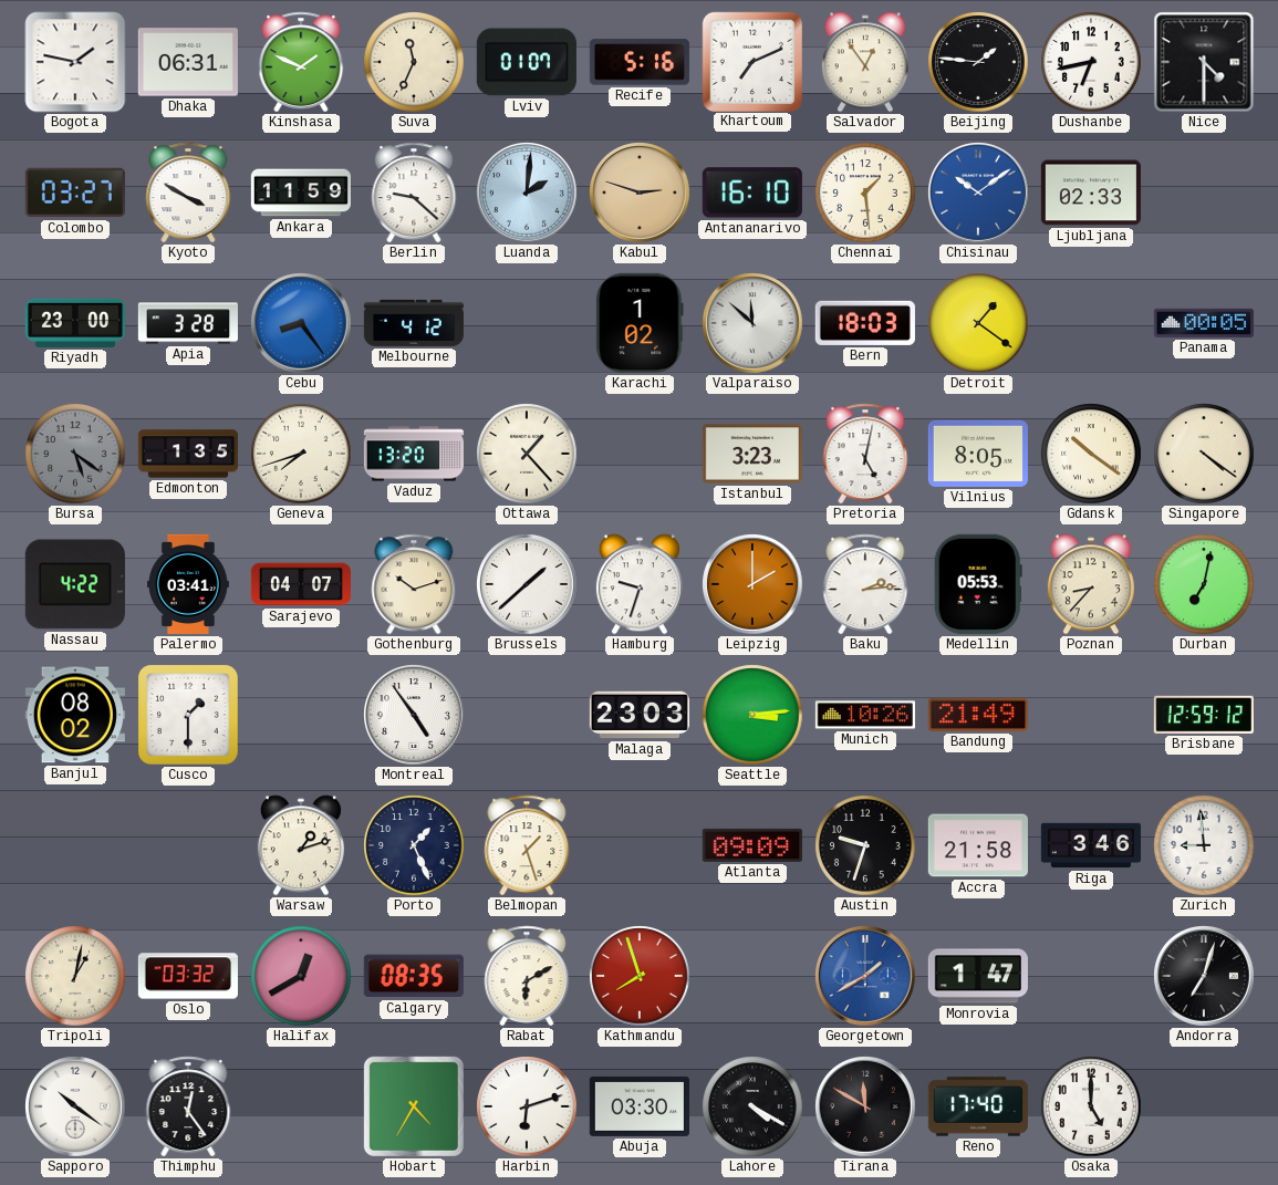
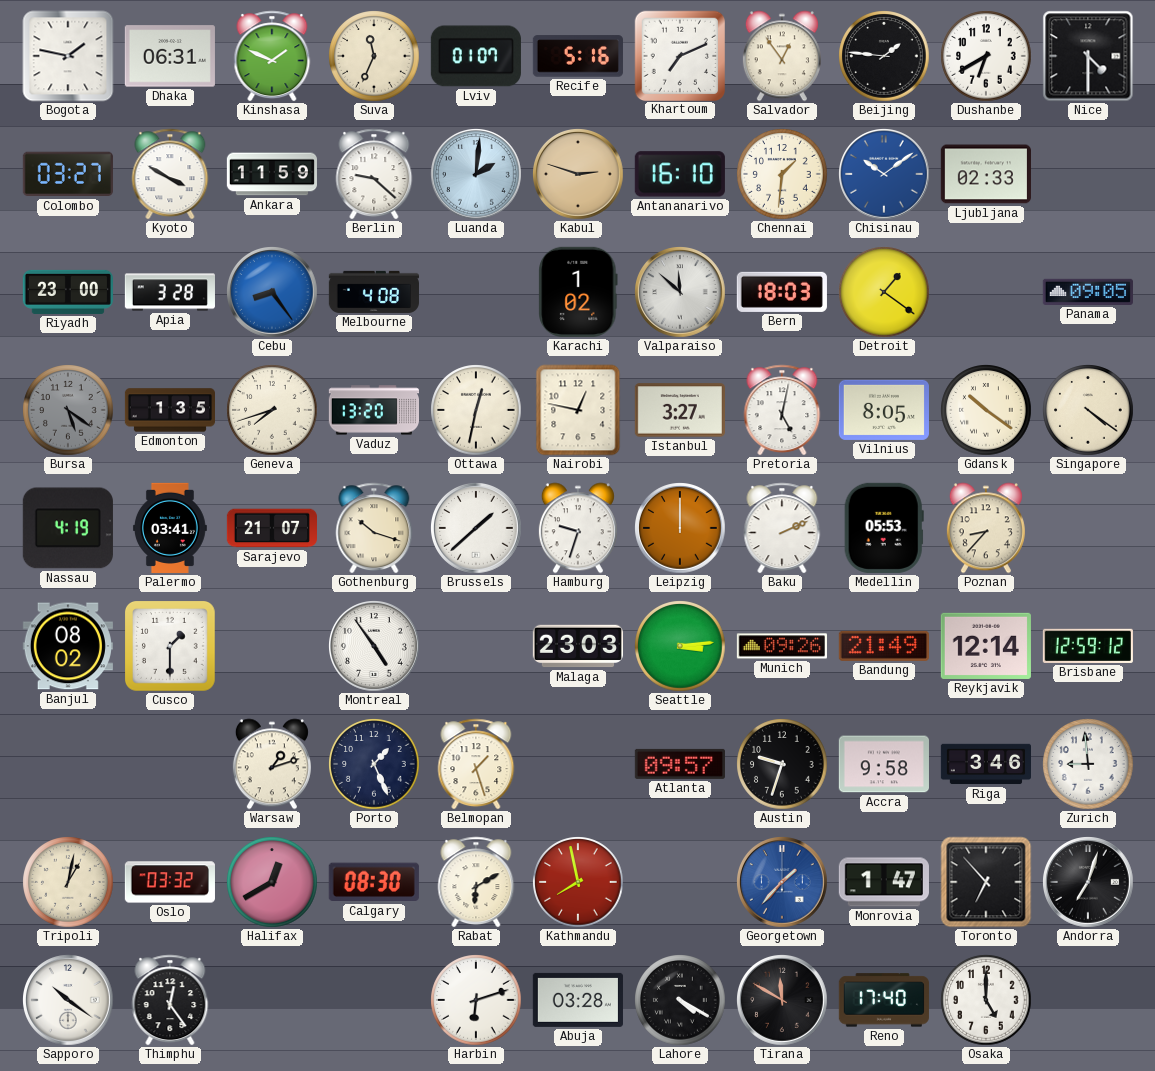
Dushanbe: 6:43 -> 6:40 (986, 56)
Chennai: 1:29 -> 1:31 (782, 174)
Melbourne: 4:12 -> 4:08 (374, 292)
Panama: 00:05 -> 09:05 (1088, 292)
Ottawa: 1:23 -> 12:32 (476, 410)
Nairobi: none -> 12:47 (578, 410)
Istanbul: 3:23 -> 3:27 (680, 410)
Nassau: 4:22 -> 4:19 (68, 528)
Sarajevo: 04:07 -> 21:07 (271, 528)
Gothenburg: 10:12 -> 10:18 (374, 528)
Leipzig: 2:00 -> 12:00 (681, 529)
Baku: 2:14 -> 2:11 (782, 528)
Durban: 7:02 -> none (1204, 584)
Munich: 10:26 -> 09:26 (782, 646)
Reykjavik: none -> 12:14 (986, 646)
Atlanta: 09:09 -> 09:57 (680, 764)
Accra: 21:58 -> 9:58 (884, 764)
Calgary: 08:35 -> 08:30 (374, 882)
Kathmandu: 7:57 -> 7:58 (578, 882)
Georgetown: 1:40 -> 1:37 (783, 883)
Toronto: none -> 6:53 (986, 882)
Hobart: 4:35 -> none (414, 1106)
Abuja: 03:30 -> 03:28 (578, 1000)
